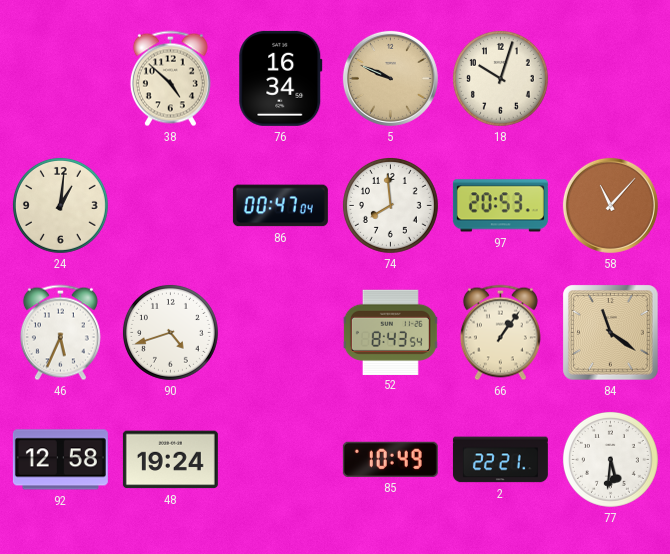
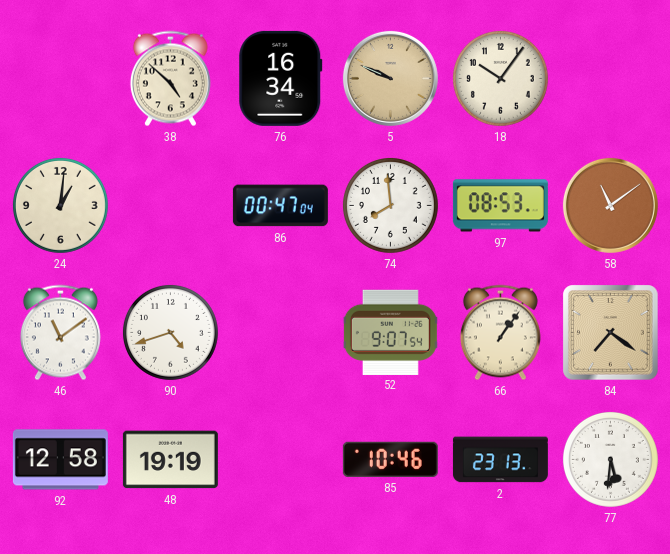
18: 10:03 -> 10:06 (500, 78)
97: 20:53 -> 08:53 (500, 206)
58: 11:07 -> 11:09 (610, 205)
46: 5:34 -> 11:09 (60, 333)
52: 8:43 -> 9:07 (390, 332)
84: 11:21 -> 7:21 (611, 333)
48: 19:24 -> 19:19 (170, 460)
85: 10:49 -> 10:46 (390, 459)
2: 22:21 -> 23:13 (500, 460)
